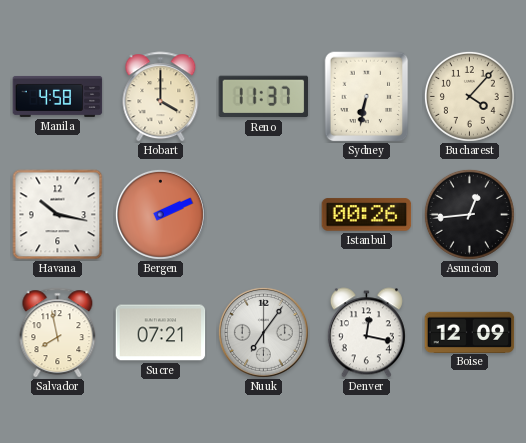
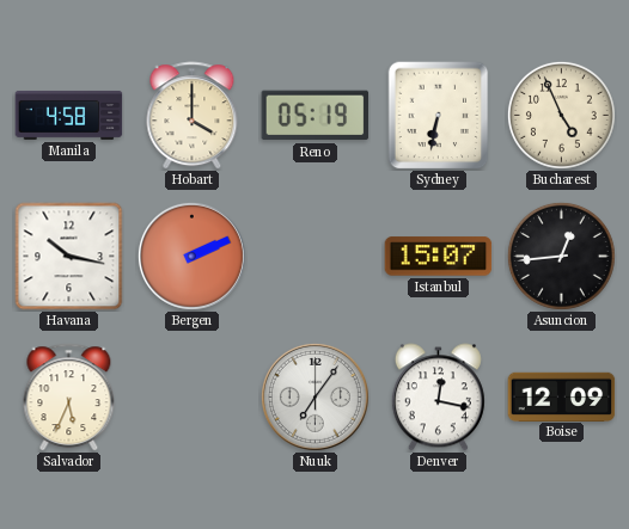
Reno: 11:37 -> 05:19 (316, 116)
Bucharest: 4:07 -> 4:56 (561, 115)
Istanbul: 00:26 -> 15:07 (439, 257)
Salvador: 7:58 -> 5:34 (69, 398)
Sucre: 07:21 -> none (161, 333)
